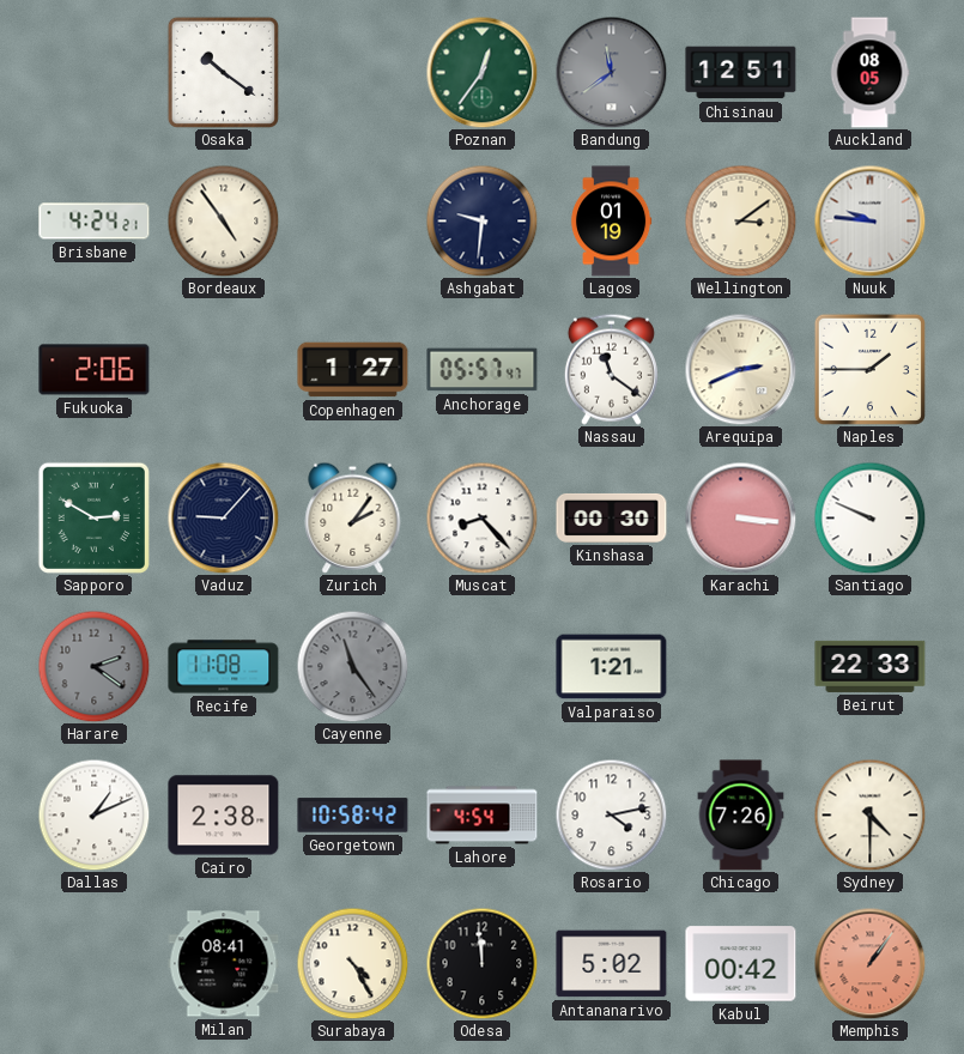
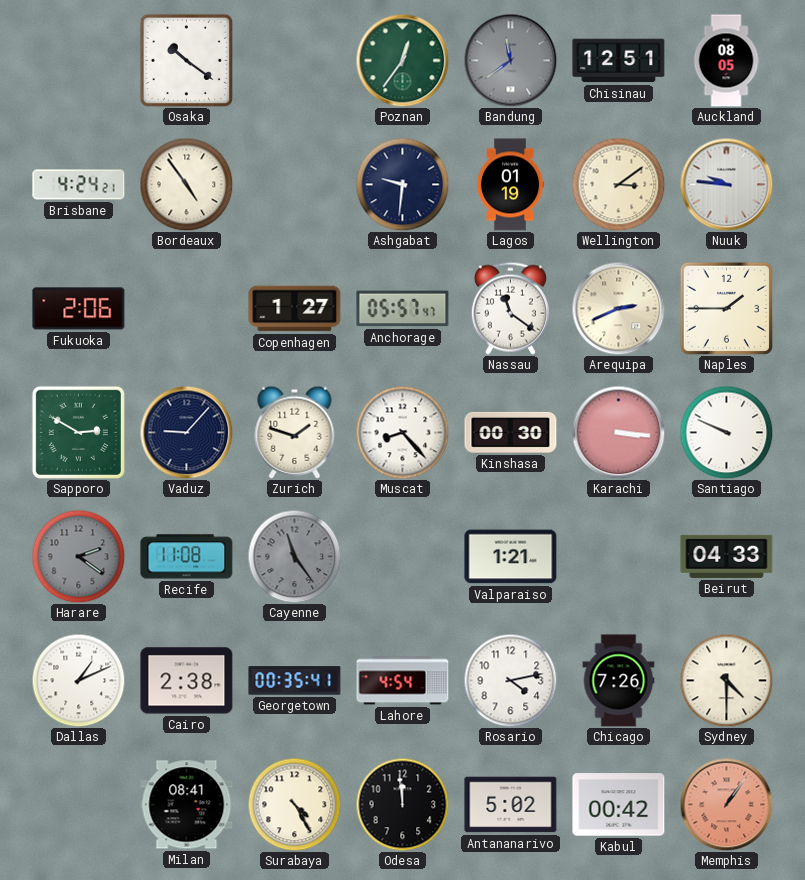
Zurich: 2:06 -> 1:48 (295, 432)
Beirut: 22:33 -> 04:33 (727, 556)
Georgetown: 10:58 -> 00:35 (295, 681)
